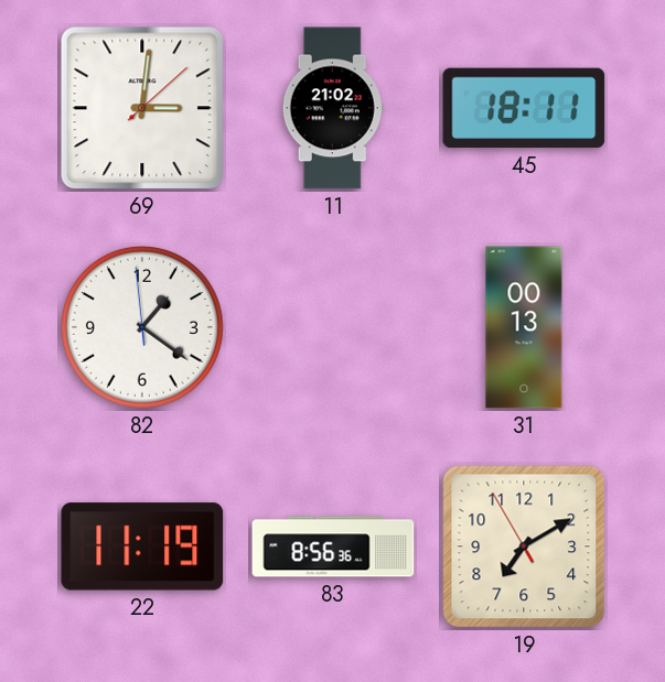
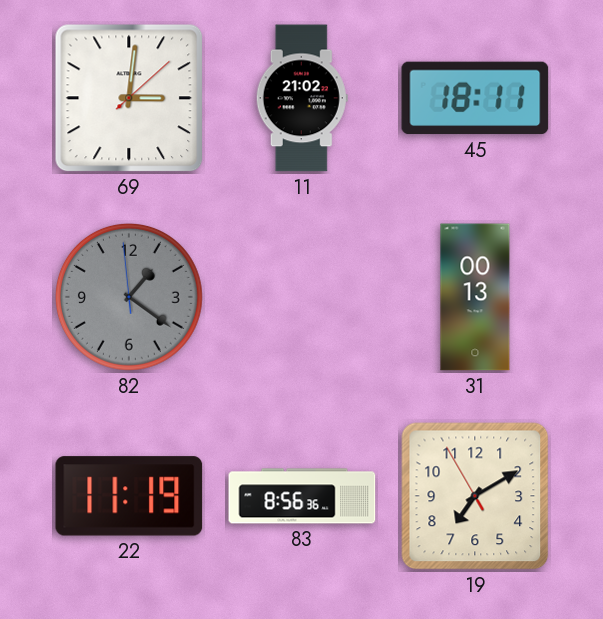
82 dial: white -> grey (129, 297)
